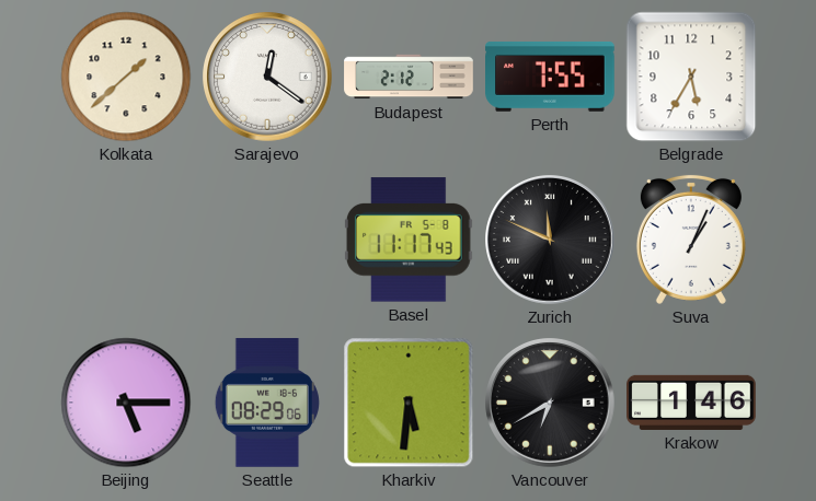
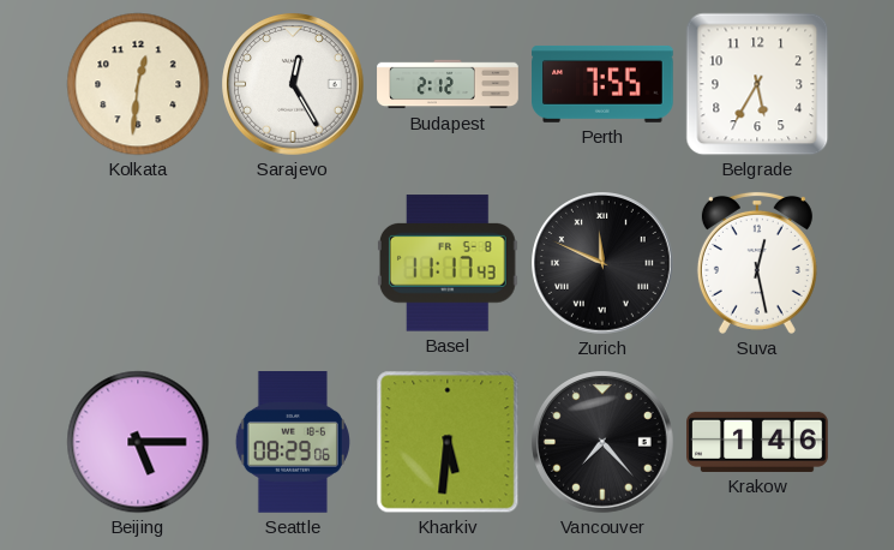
Kolkata: 1:38 -> 12:31 (138, 84)
Sarajevo: 12:21 -> 12:25 (294, 85)
Suva: 1:04 -> 12:28 (757, 263)
Vancouver: 6:40 -> 7:23 (604, 443)
